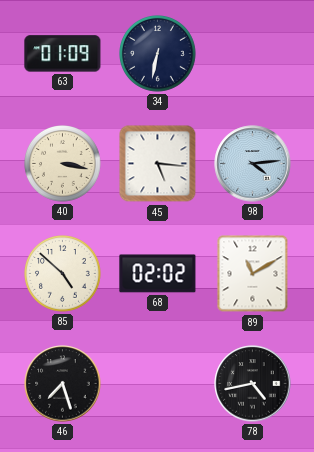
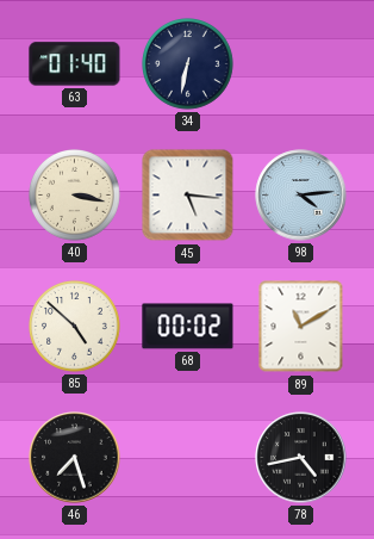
63: 01:09 -> 01:40 (75, 64)
68: 02:02 -> 00:02 (188, 327)
